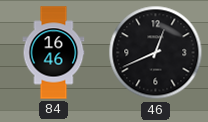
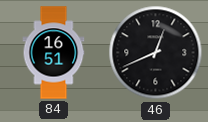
84: 16:46 -> 16:51 (54, 53)
